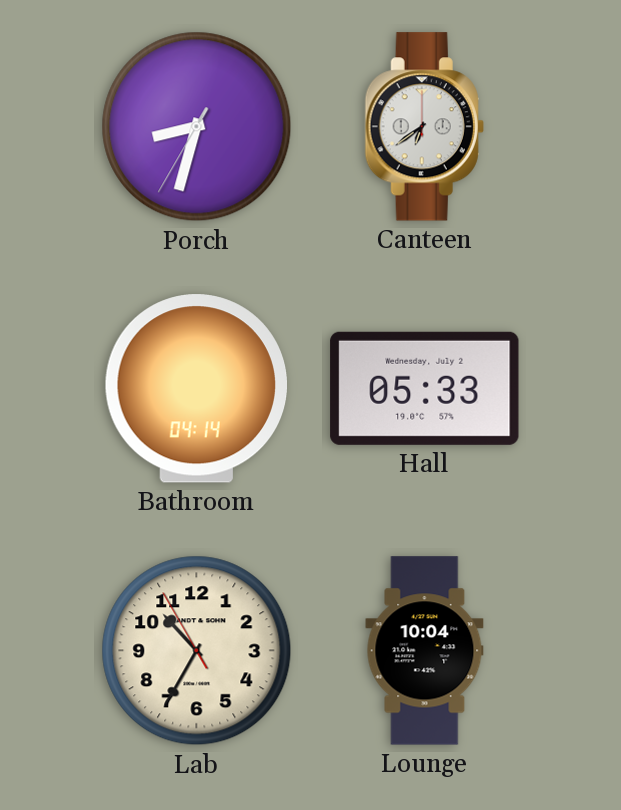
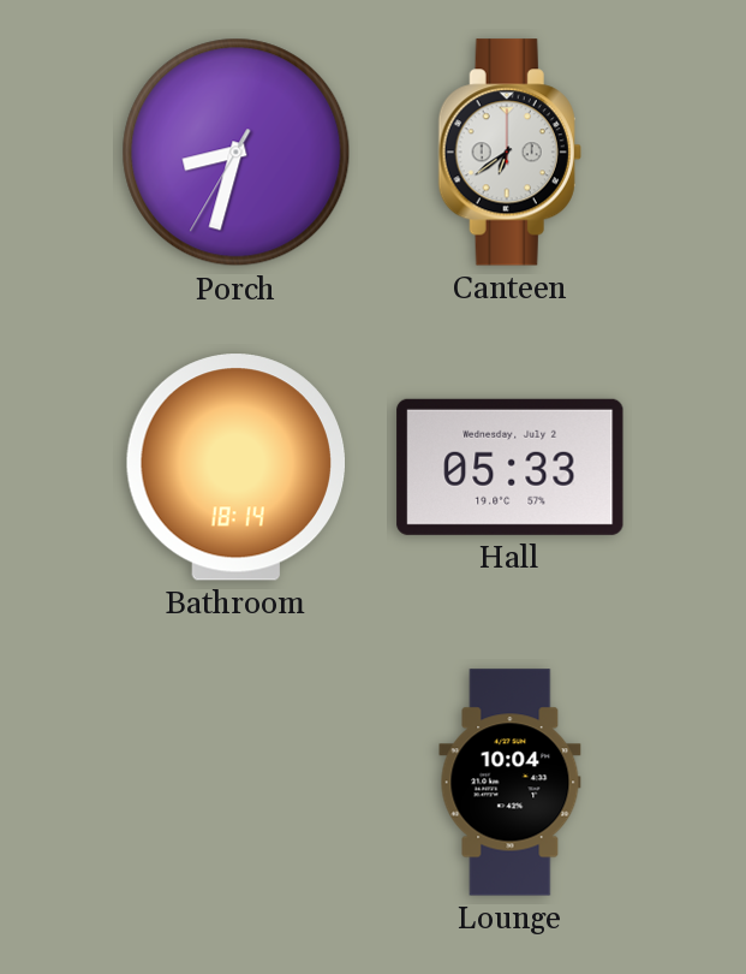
Bathroom: 04:14 -> 18:14 (235, 468)
Lab: 10:34 -> none (197, 651)
